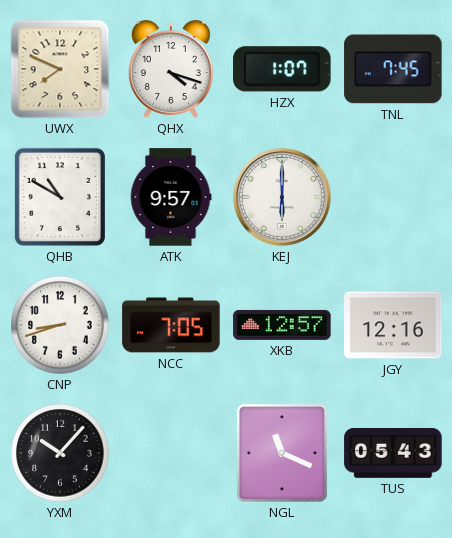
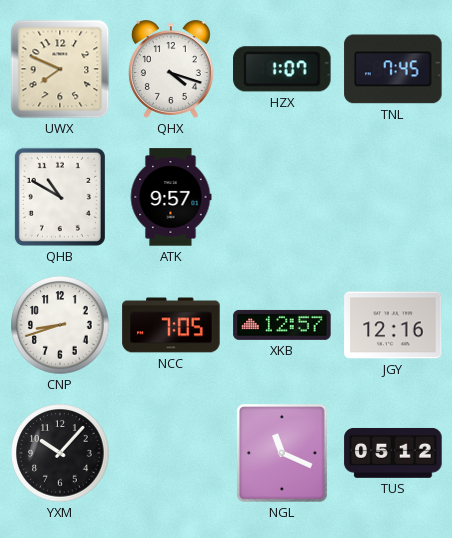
KEJ: 6:00 -> none (282, 197)
TUS: 05:43 -> 05:12 (393, 453)
